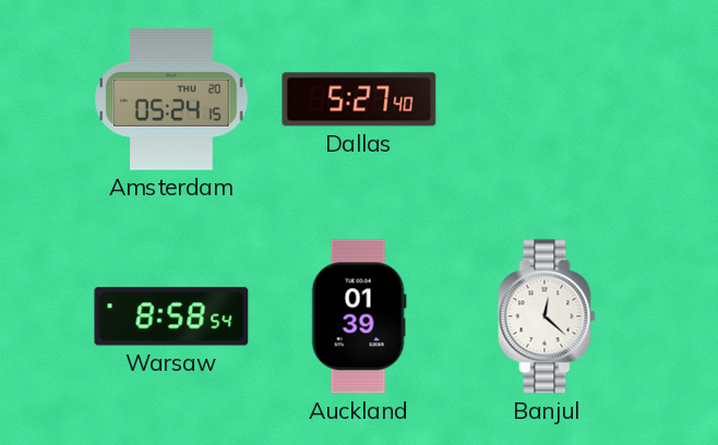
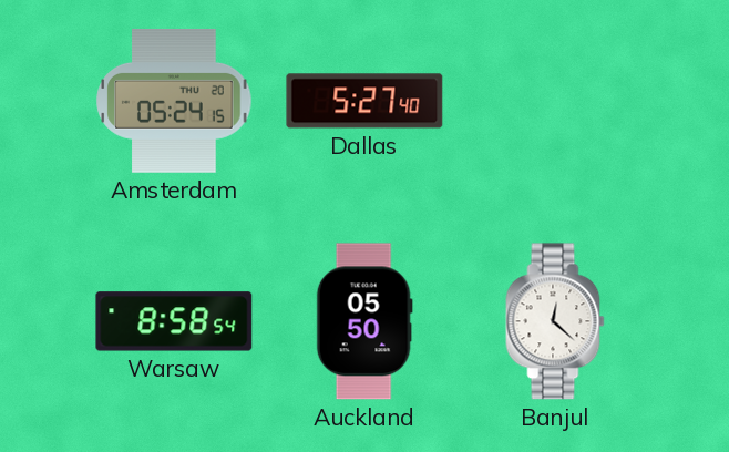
Auckland: 01:39 -> 05:50 (364, 321)
